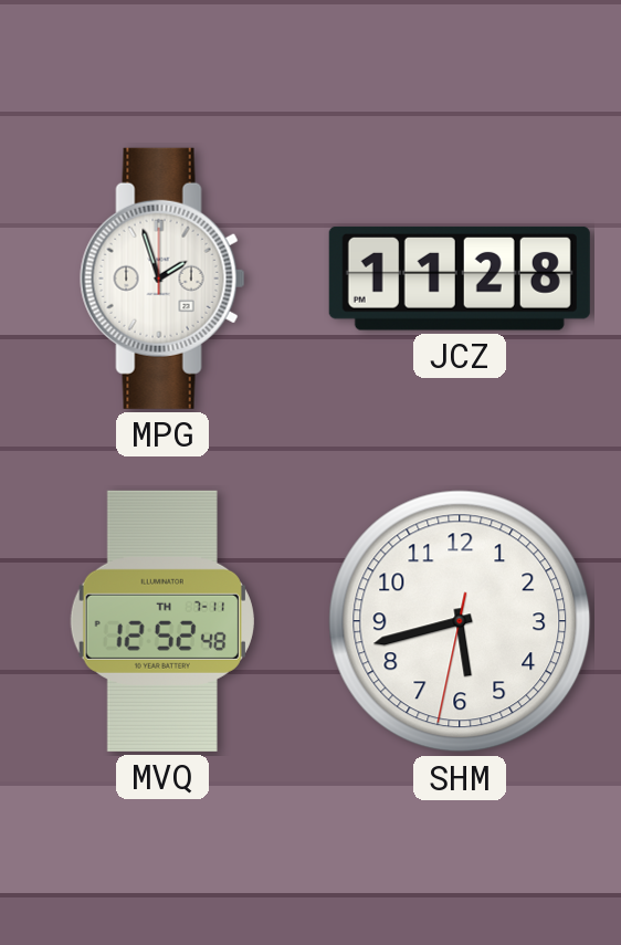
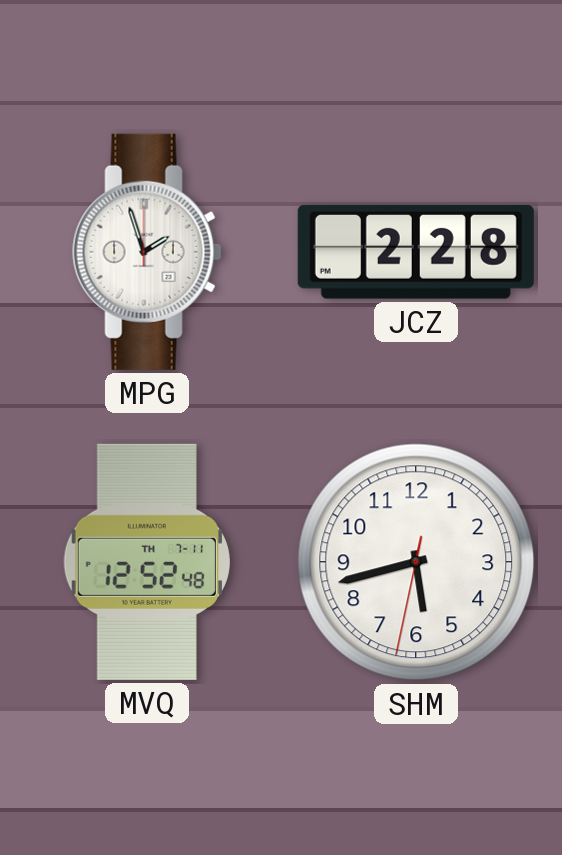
JCZ: 11:28 -> 2:28 (416, 252)
